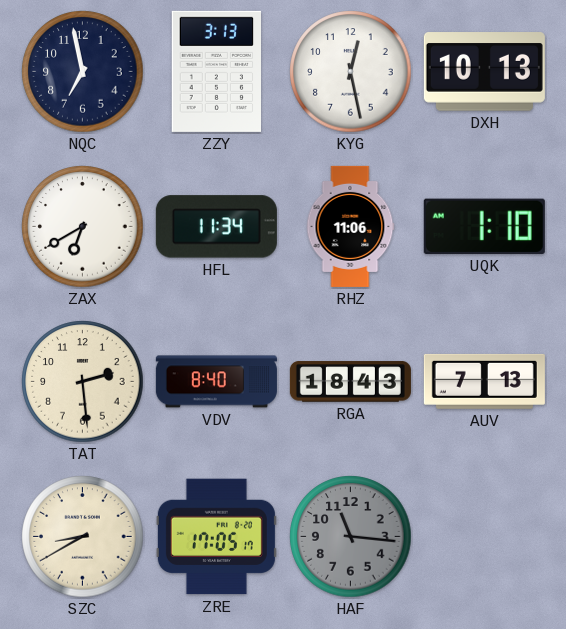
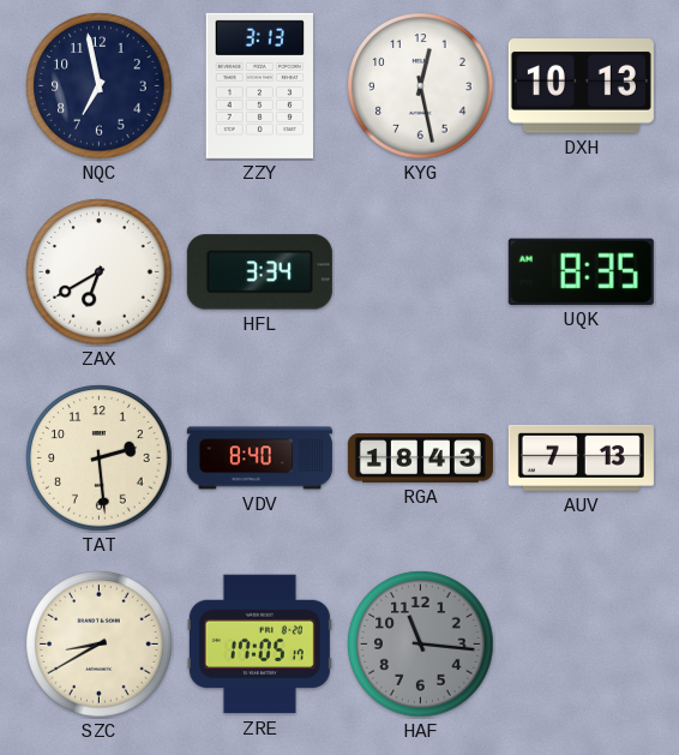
HFL: 11:34 -> 3:34 (259, 272)
RHZ: 11:06 -> none (350, 226)
UQK: 1:10 -> 8:35 (581, 271)
